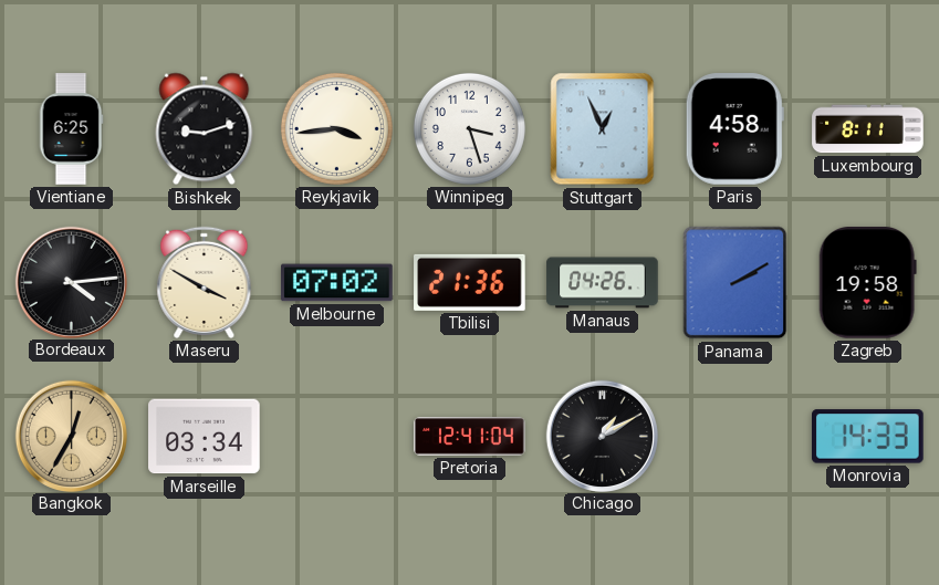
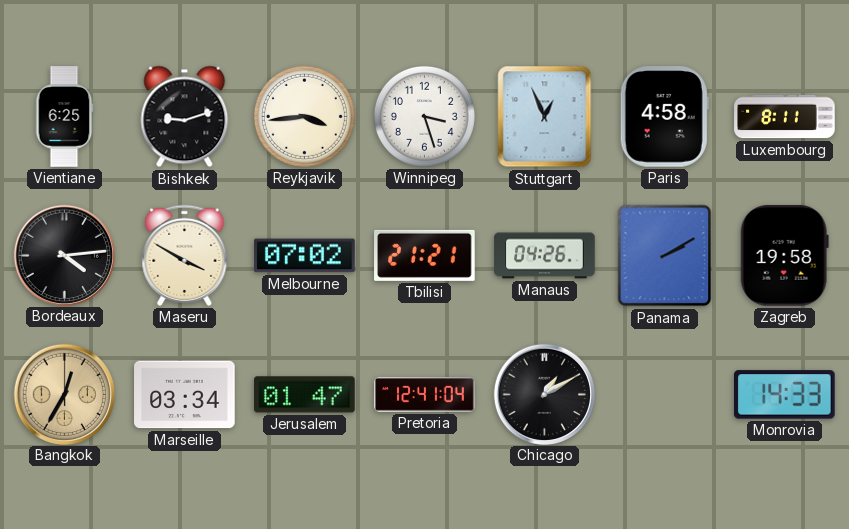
Tbilisi: 21:36 -> 21:21 (425, 255)
Jerusalem: none -> 01:47 (305, 395)
